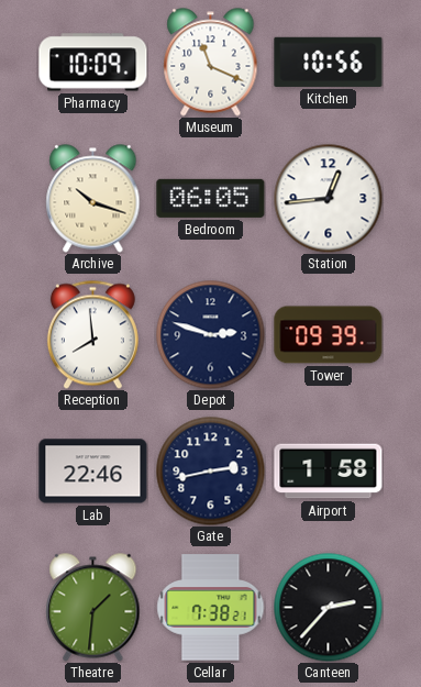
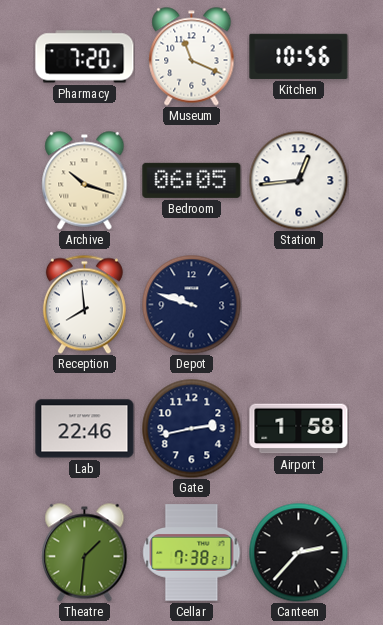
Pharmacy: 10:09 -> 7:20 (85, 57)
Depot: 2:48 -> 9:48 (192, 305)
Tower: 09:39 -> none (329, 335)
